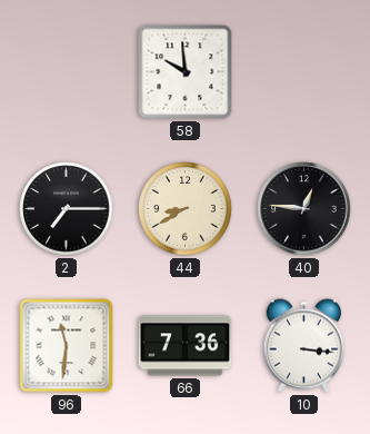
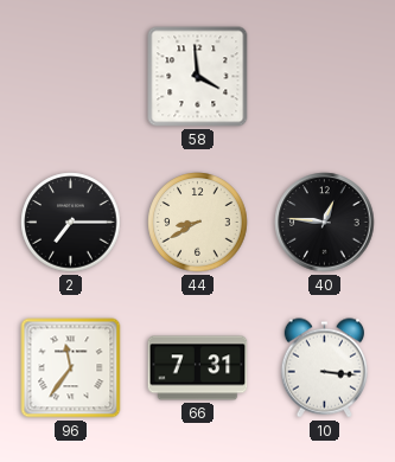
58: 9:59 -> 3:59 (198, 77)
96: 11:31 -> 11:36 (71, 368)
66: 7:36 -> 7:31 (198, 368)
